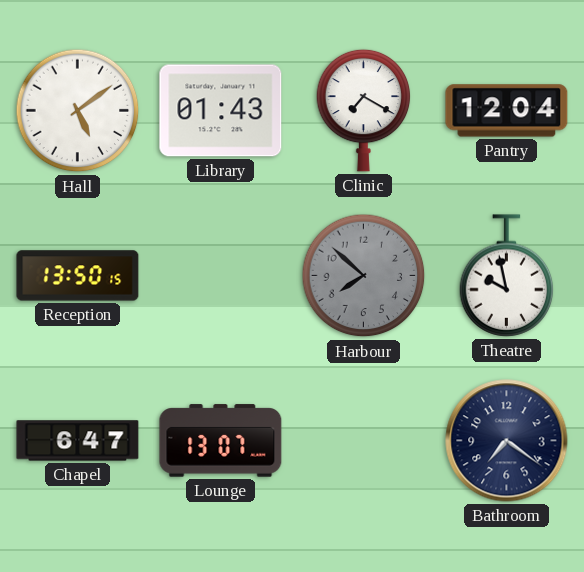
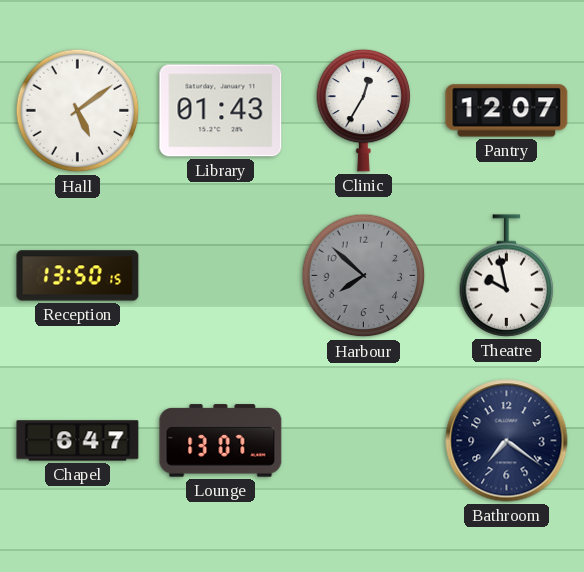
Clinic: 7:20 -> 12:35 (364, 110)
Pantry: 12:04 -> 12:07 (507, 111)
